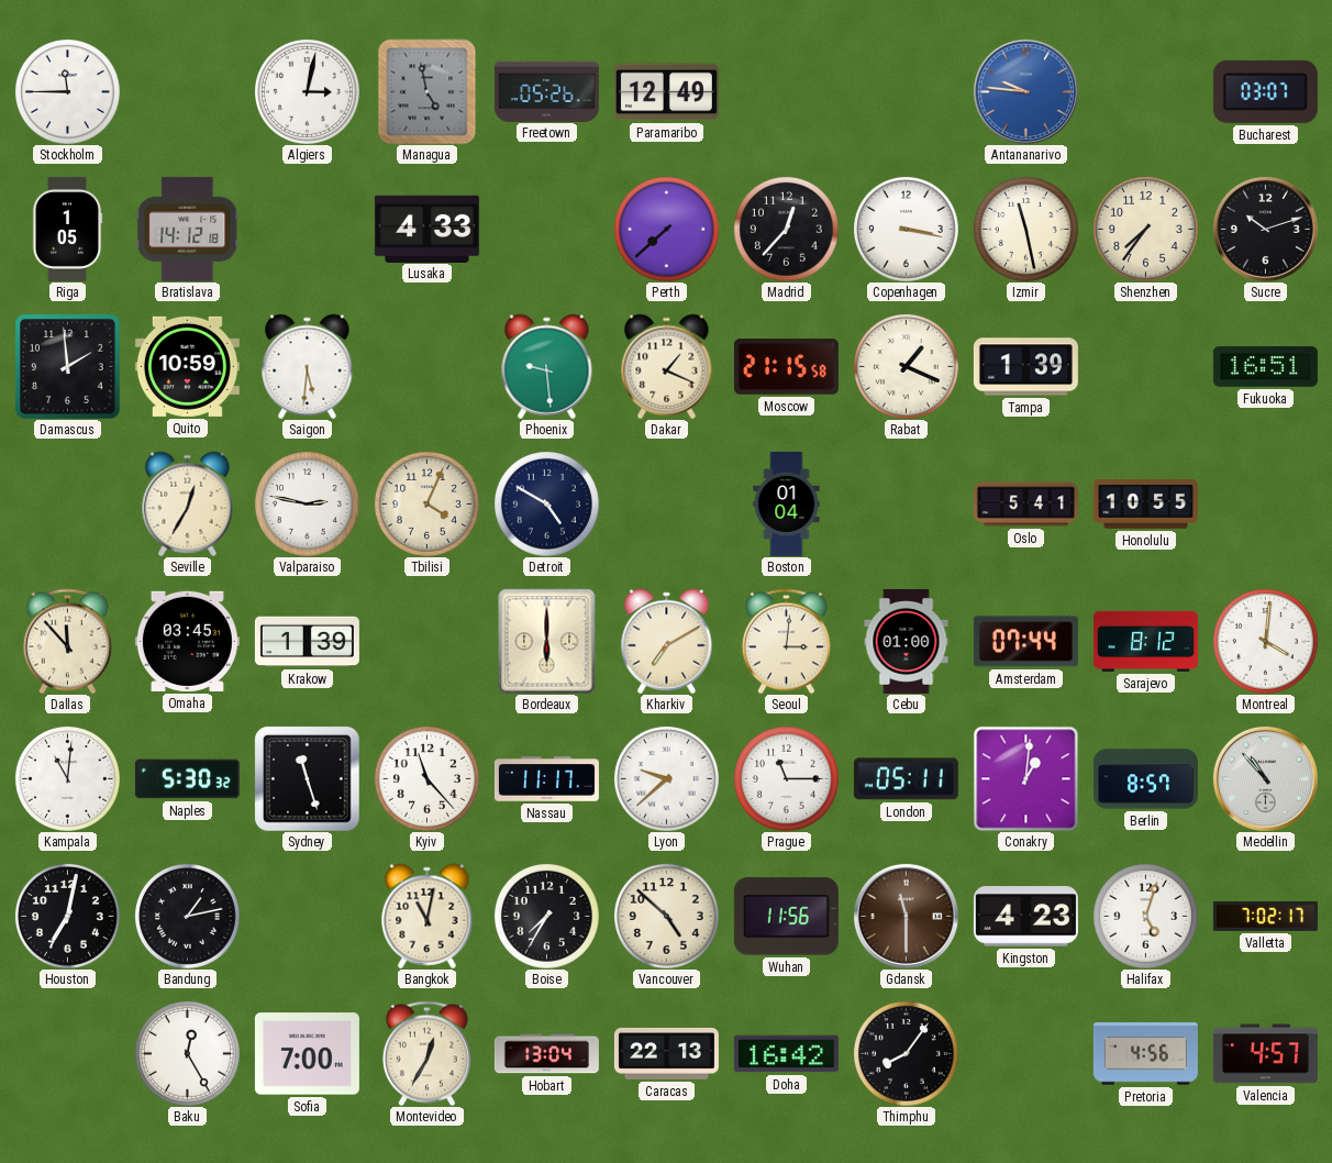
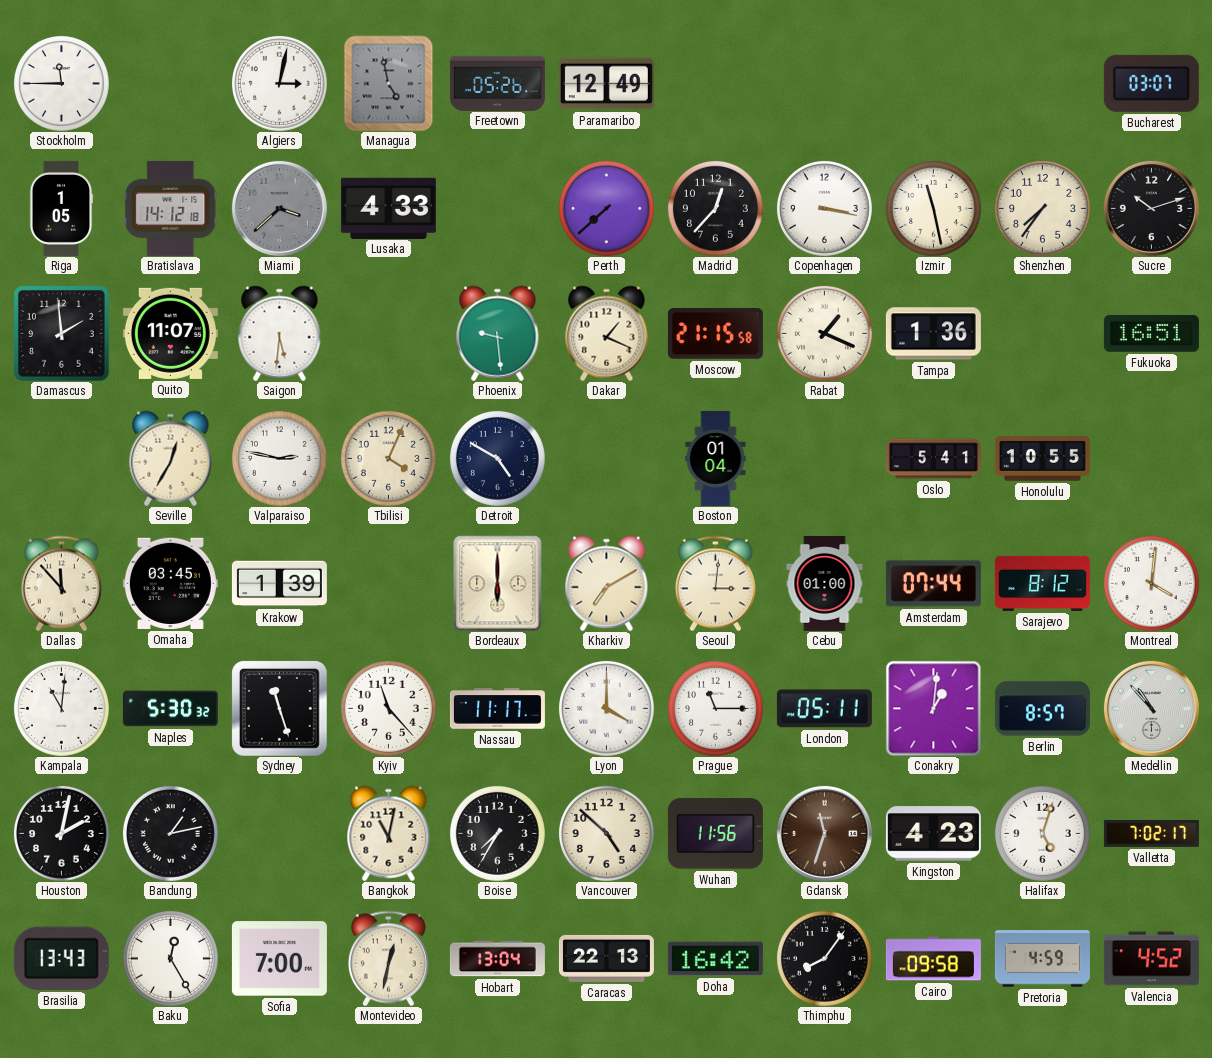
Antananarivo: 9:46 -> none (1025, 91)
Miami: none -> 3:38 (279, 208)
Quito: 10:59 -> 11:07 (170, 333)
Tampa: 1:39 -> 1:36 (933, 334)
Lyon: 9:38 -> 4:00 (606, 708)
Houston: 7:02 -> 2:02 (61, 833)
Gdansk: 11:30 -> 11:33 (824, 833)
Brasilia: none -> 13:43 (61, 958)
Montevideo: 12:35 -> 12:32 (388, 958)
Cairo: none -> 09:58 (933, 959)
Pretoria: 4:56 -> 4:59 (1042, 959)
Valencia: 4:57 -> 4:52 (1151, 959)
